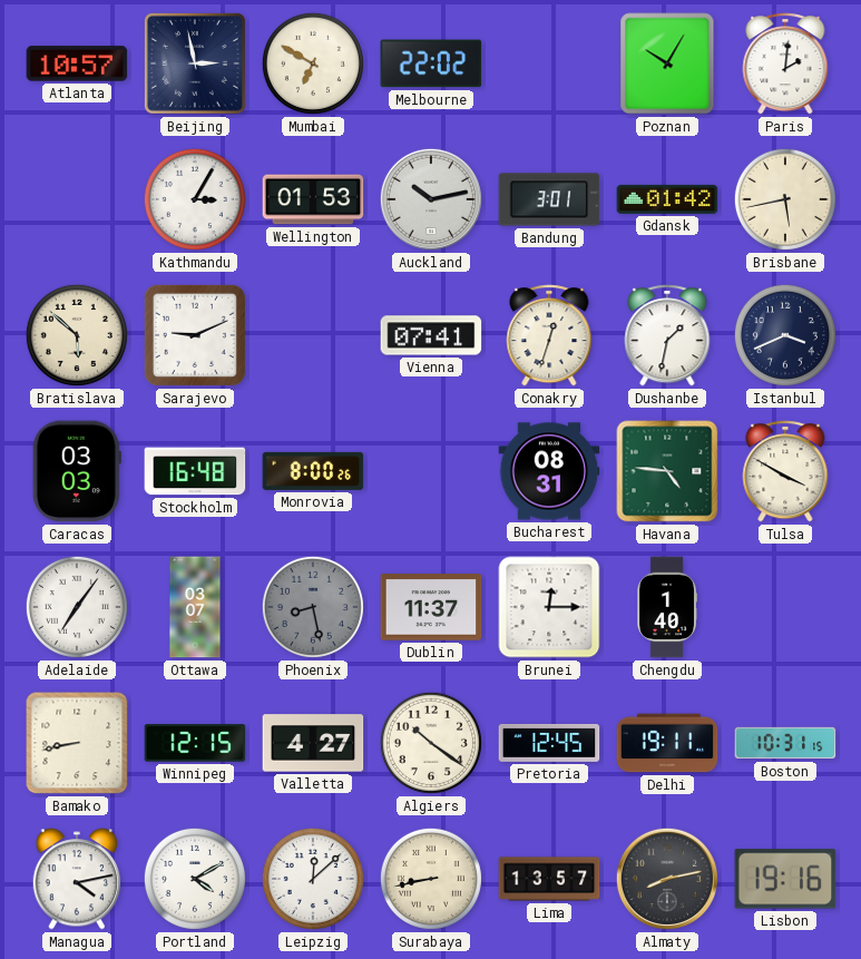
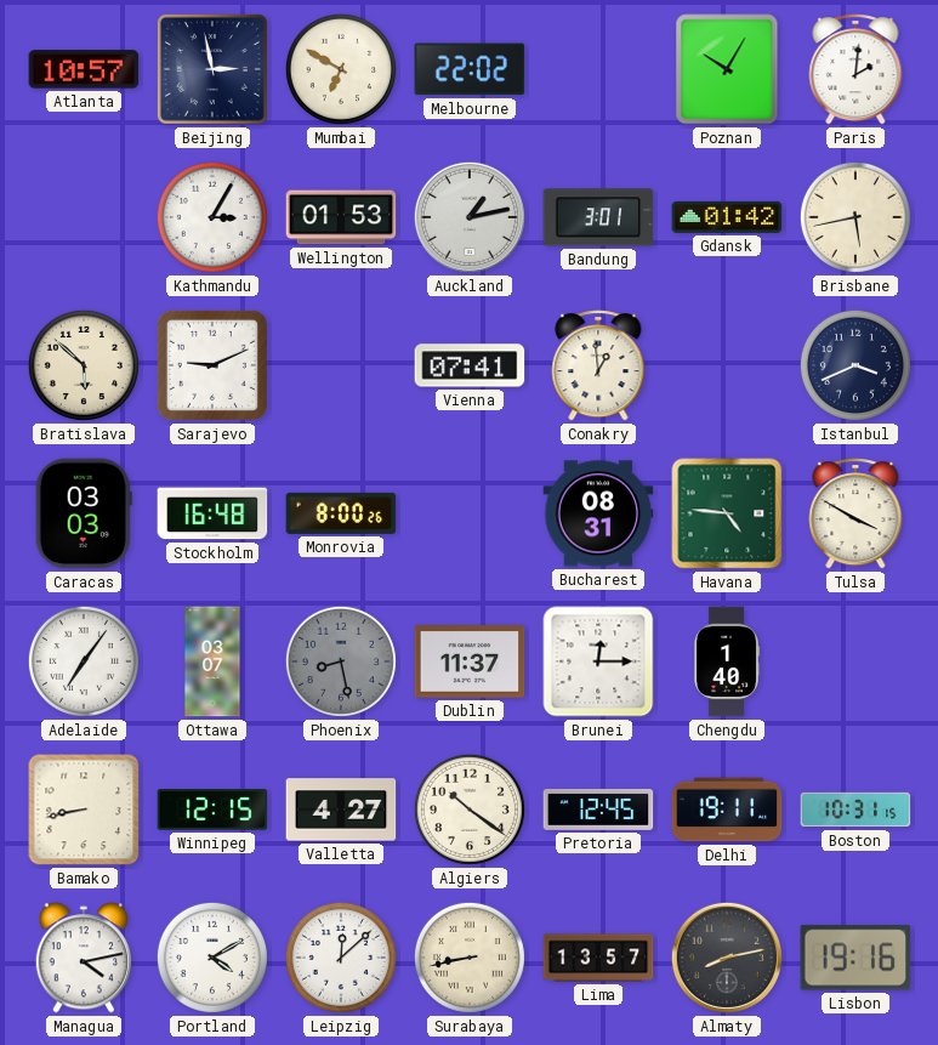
Auckland: 10:13 -> 1:13 (470, 217)
Conakry: 12:33 -> 12:59 (598, 365)
Dushanbe: 1:32 -> none (667, 335)
